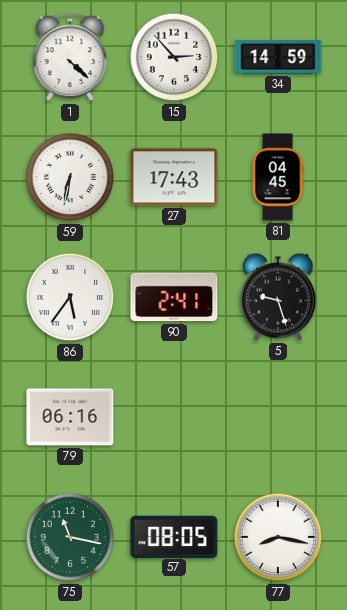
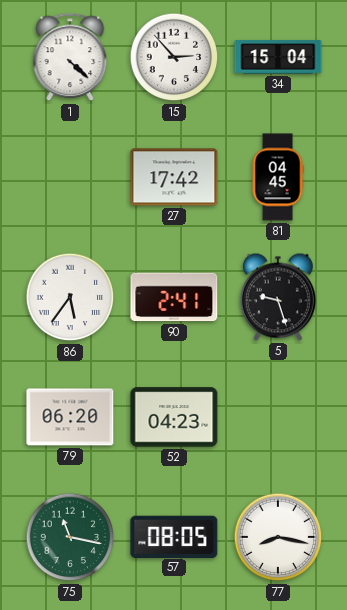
34: 14:59 -> 15:04 (278, 57)
59: 6:32 -> none (70, 177)
27: 17:43 -> 17:42 (174, 177)
79: 06:16 -> 06:20 (70, 417)
52: none -> 04:23 (174, 417)
